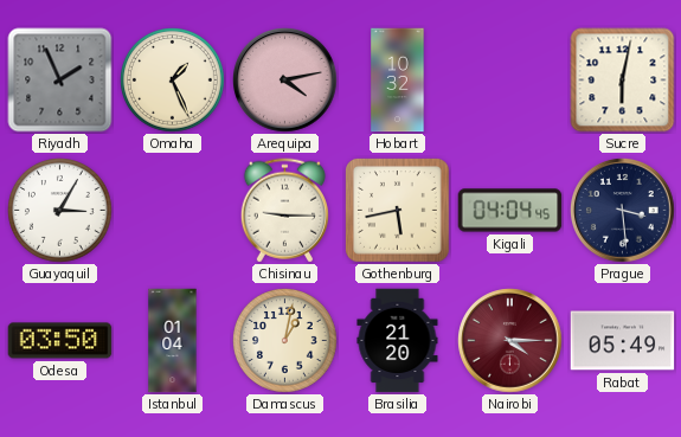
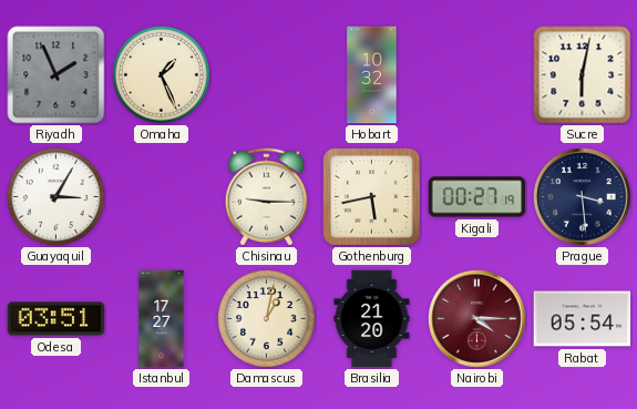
Arequipa: 4:13 -> none (285, 81)
Kigali: 04:04 -> 00:27 (477, 197)
Odesa: 03:50 -> 03:51 (56, 319)
Istanbul: 01:04 -> 17:27 (162, 319)
Rabat: 05:49 -> 05:54 (583, 319)
